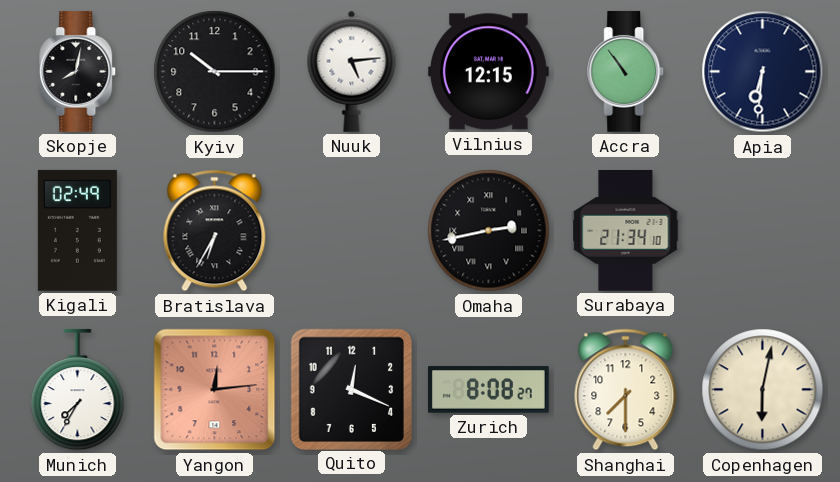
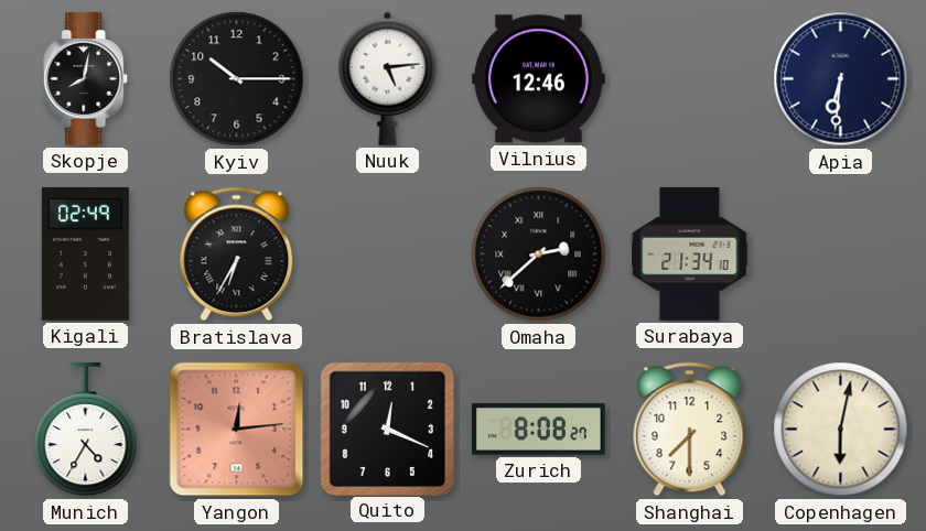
Vilnius: 12:15 -> 12:46 (538, 79)
Accra: 10:54 -> none (626, 71)
Omaha: 2:43 -> 2:38 (539, 254)
Munich: 7:35 -> 4:35 (86, 430)
